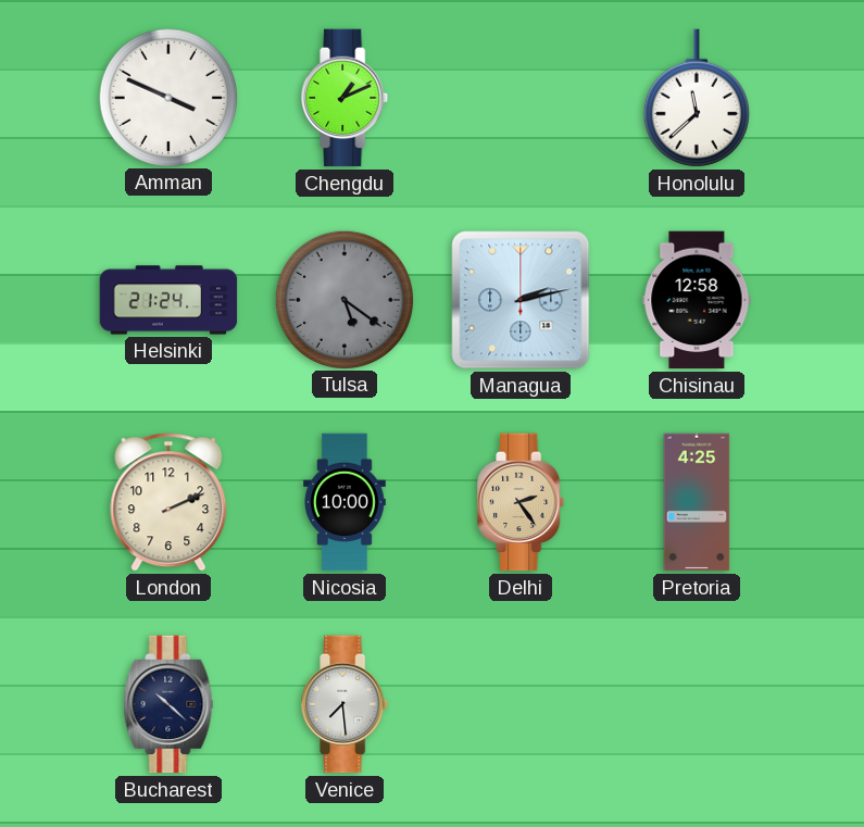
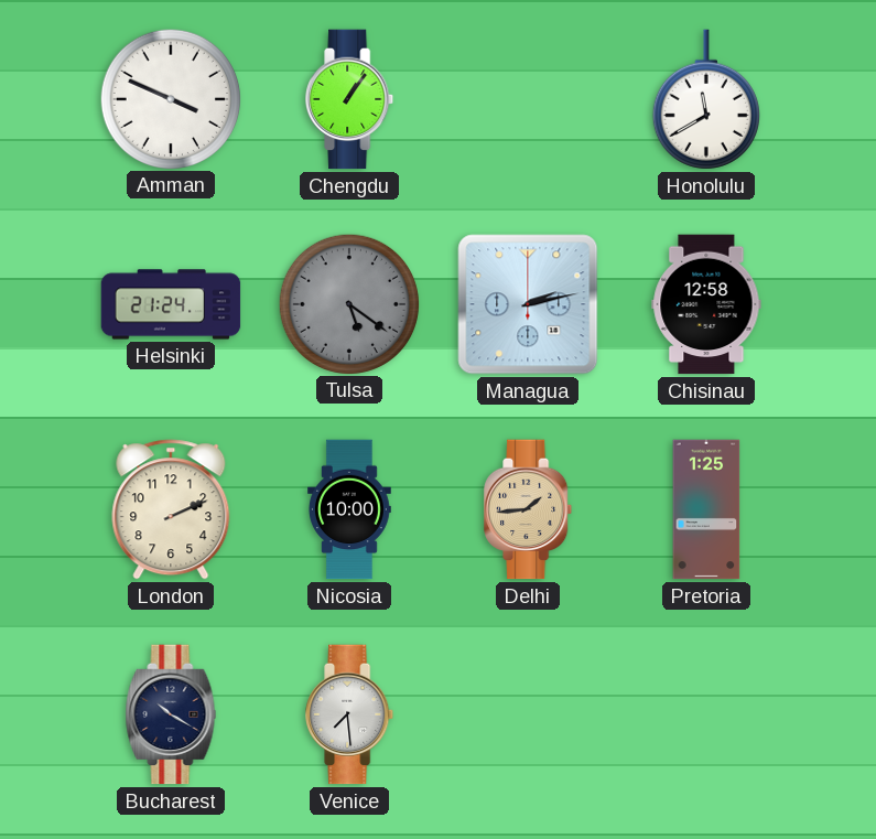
Chengdu: 1:11 -> 1:06 (350, 99)
Honolulu: 11:38 -> 11:40 (706, 99)
Delhi: 2:24 -> 1:44 (529, 509)
Pretoria: 4:25 -> 1:25 (706, 509)
Bucharest: 10:22 -> 10:20 (171, 714)
